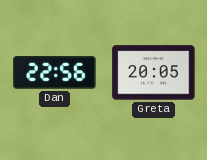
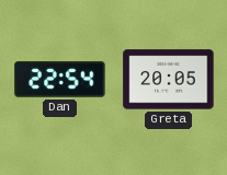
Dan: 22:56 -> 22:54 (60, 80)
